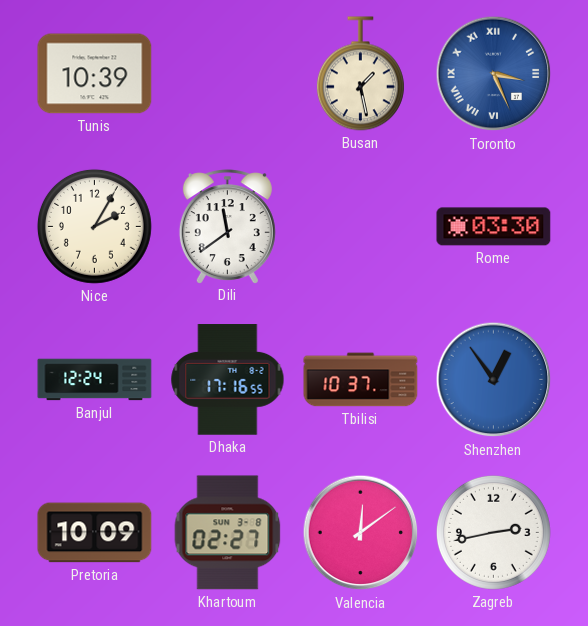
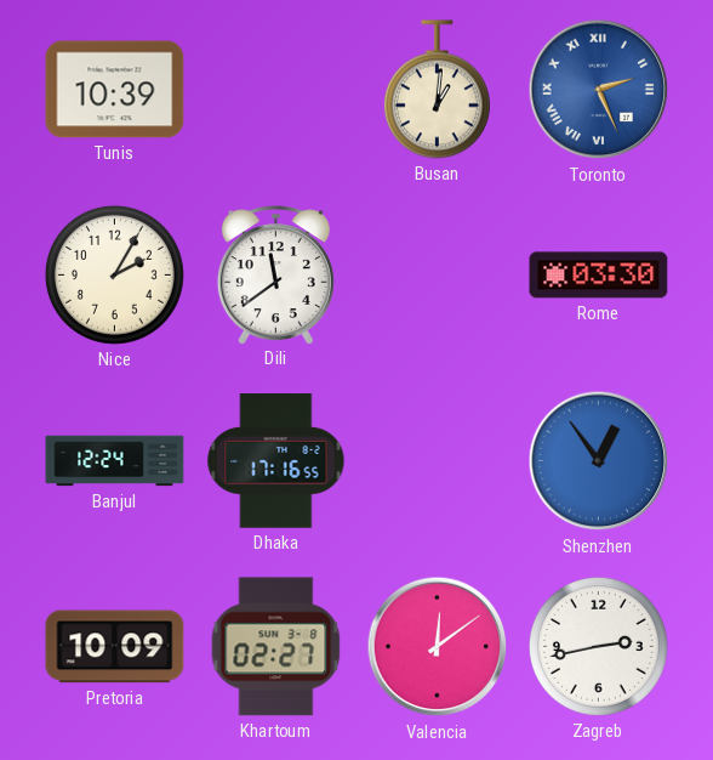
Busan: 1:28 -> 1:01 (437, 90)
Toronto: 3:26 -> 2:26 (599, 90)
Tbilisi: 10:37 -> none (361, 380)
